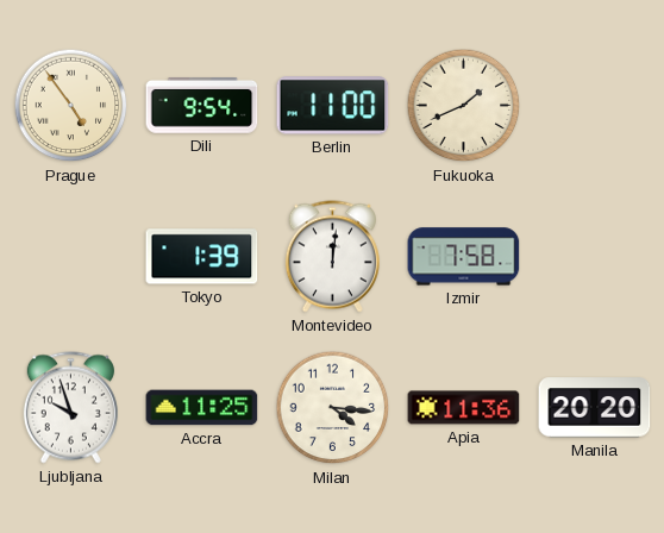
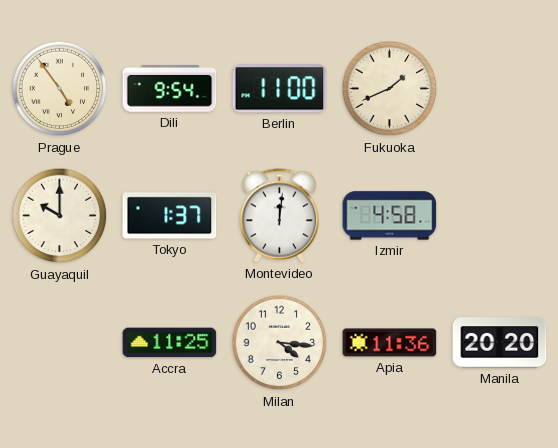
Guayaquil: none -> 10:00 (60, 216)
Tokyo: 1:39 -> 1:37 (170, 216)
Izmir: 7:58 -> 4:58 (390, 216)
Ljubljana: 9:57 -> none (70, 408)
